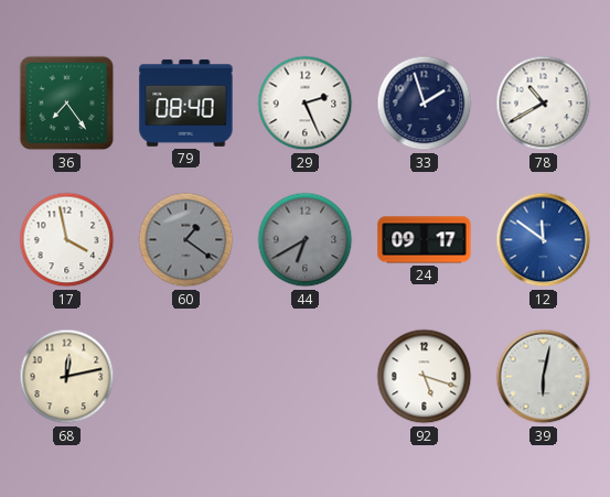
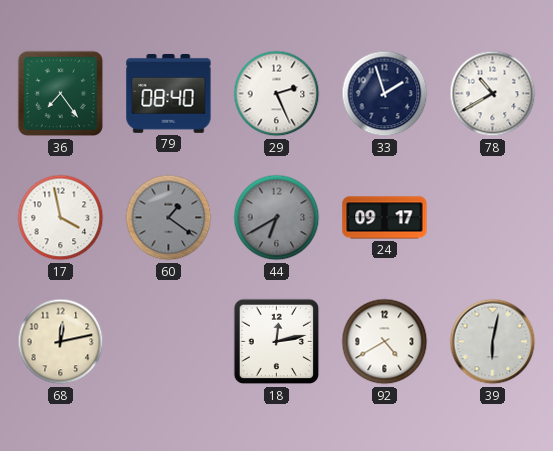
12: 11:51 -> none (544, 240)
18: none -> 12:13 (277, 342)
92: 5:18 -> 4:40 (385, 342)
